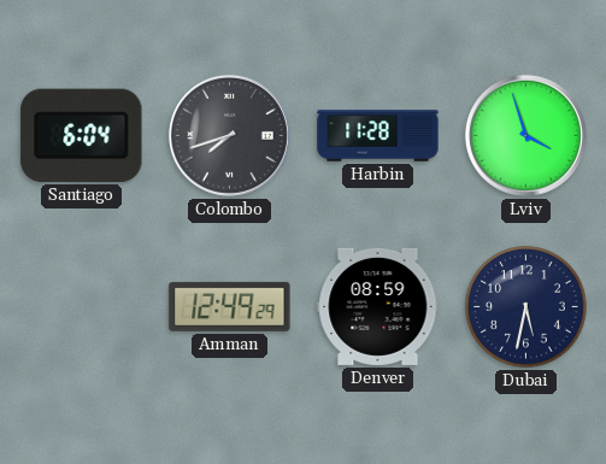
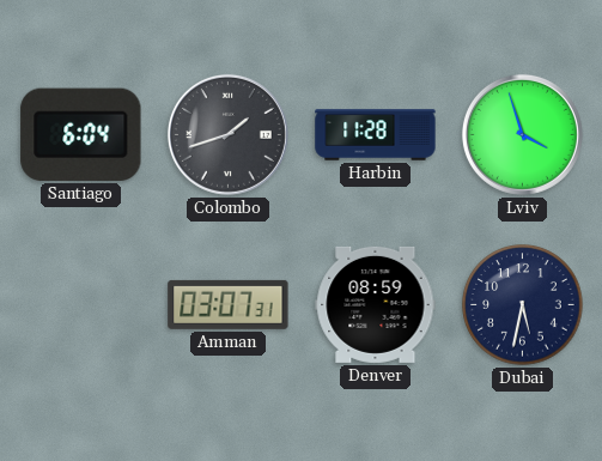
Colombo: 7:42 -> 1:42 (227, 134)
Amman: 12:49 -> 03:07 (229, 304)
